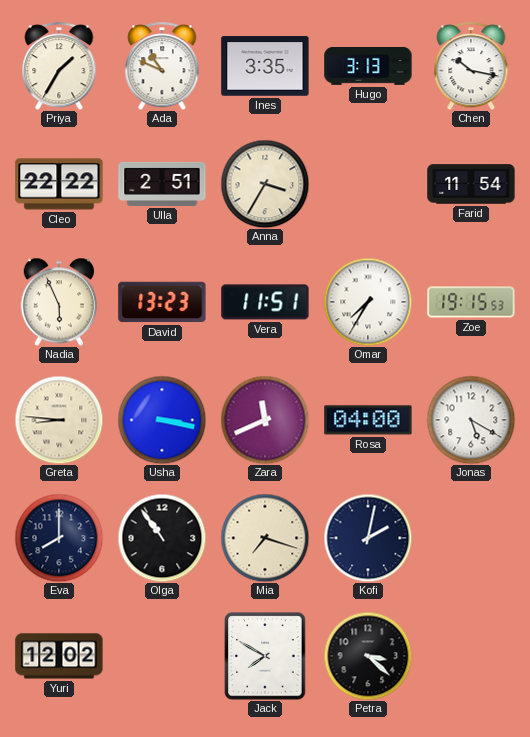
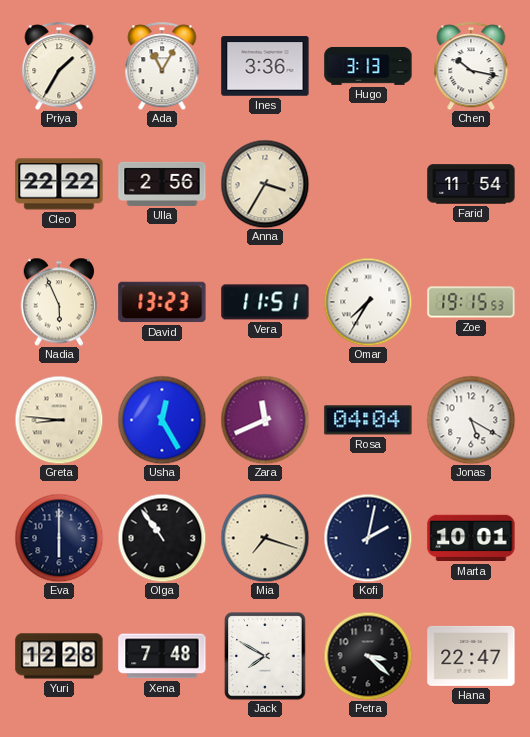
Ada: 10:49 -> 11:05 (162, 66)
Ines: 3:35 -> 3:36 (265, 66)
Ulla: 2:51 -> 2:56 (162, 184)
Usha: 3:17 -> 12:25 (162, 420)
Rosa: 04:00 -> 04:04 (368, 420)
Eva: 8:00 -> 6:00 (59, 538)
Marta: none -> 10:01 (471, 538)
Yuri: 12:02 -> 12:28 (59, 656)
Xena: none -> 7:48 (162, 656)
Hana: none -> 22:47 (471, 656)
